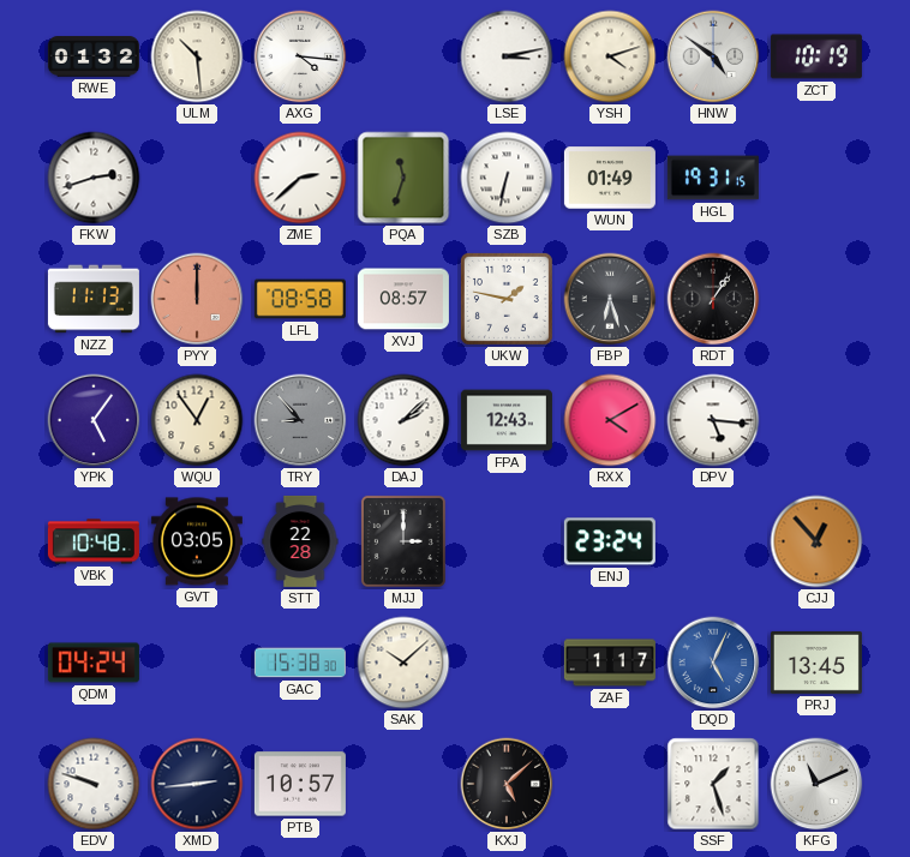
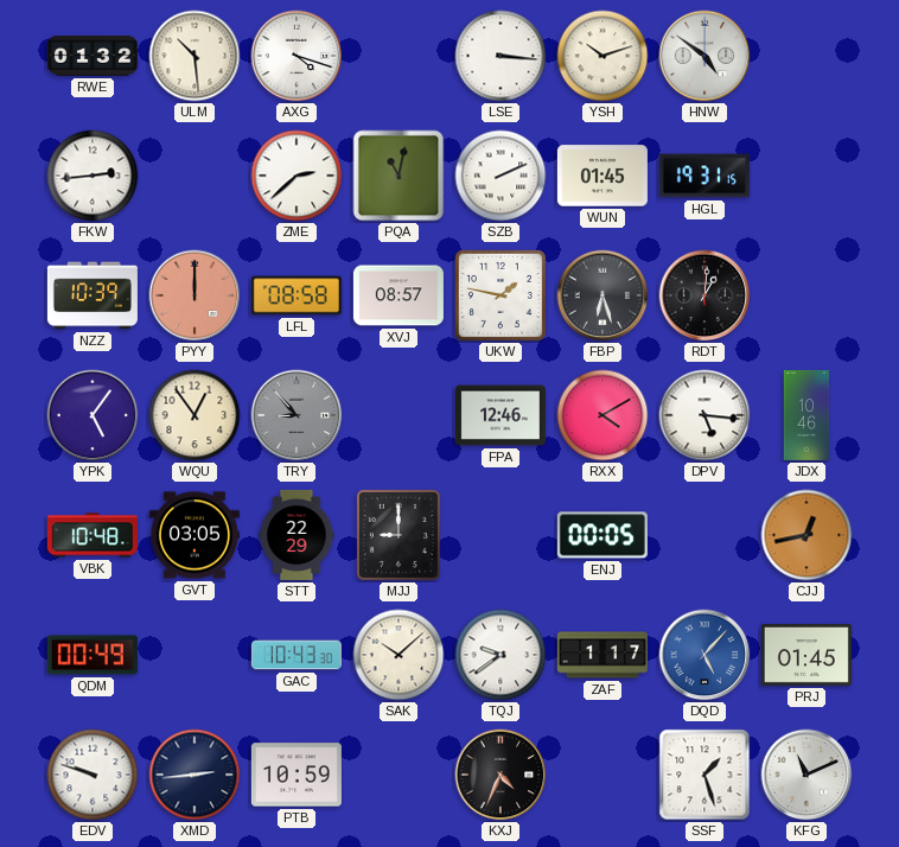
AXG: 4:16 -> 4:18 (297, 56)
LSE: 3:13 -> 3:16 (500, 56)
YSH: 4:12 -> 10:12 (602, 56)
ZCT: 10:19 -> none (816, 56)
FKW: 2:42 -> 2:44 (93, 176)
PQA: 11:33 -> 11:02 (399, 176)
SZB: 6:32 -> 2:11 (500, 176)
WUN: 01:49 -> 01:45 (602, 176)
NZZ: 11:13 -> 10:39 (93, 295)
RDT: 1:06 -> 1:01 (704, 295)
DAJ: 2:08 -> none (403, 420)
FPA: 12:43 -> 12:46 (500, 415)
JDX: none -> 10:46 (806, 415)
STT: 22:28 -> 22:29 (297, 535)
MJJ: 3:00 -> 9:00 (399, 535)
ENJ: 23:24 -> 00:05 (602, 535)
CJJ: 12:53 -> 12:43 (806, 535)
QDM: 04:24 -> 00:49 (93, 655)
GAC: 15:38 -> 10:43 (297, 655)
TQJ: none -> 9:39 (500, 655)
DQD: 5:04 -> 5:07 (704, 655)
PRJ: 13:45 -> 01:45 (806, 655)
PTB: 10:57 -> 10:59 (297, 775)
KXJ: 5:08 -> 4:34 (500, 775)
